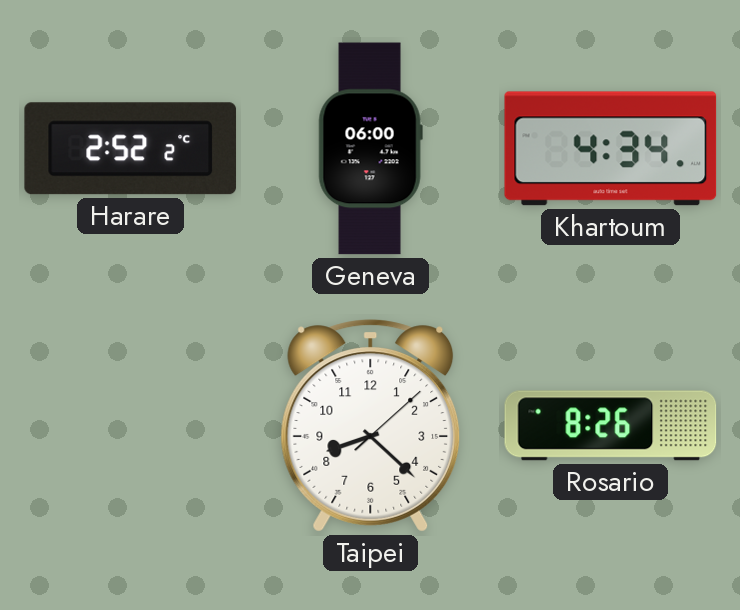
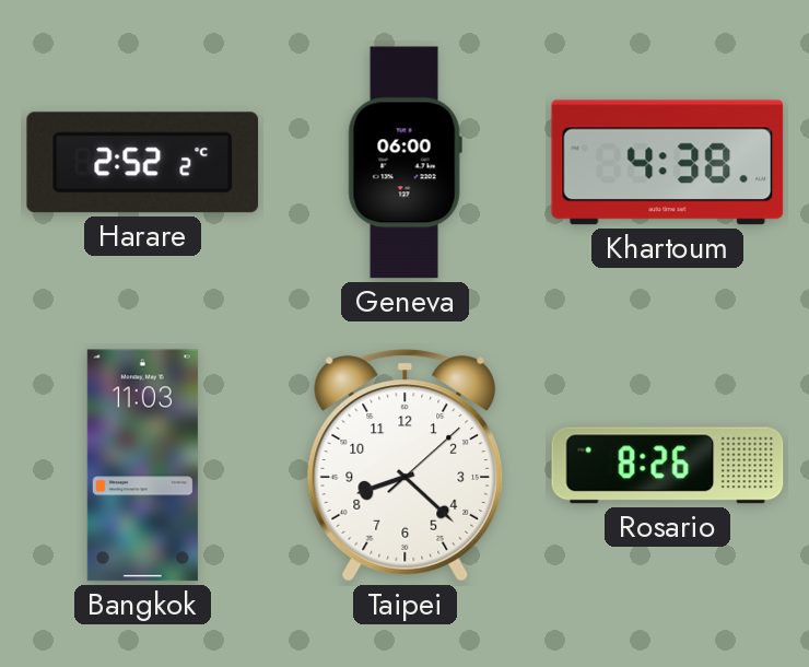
Khartoum: 4:34 -> 4:38 (668, 163)
Bangkok: none -> 11:03 (142, 466)
